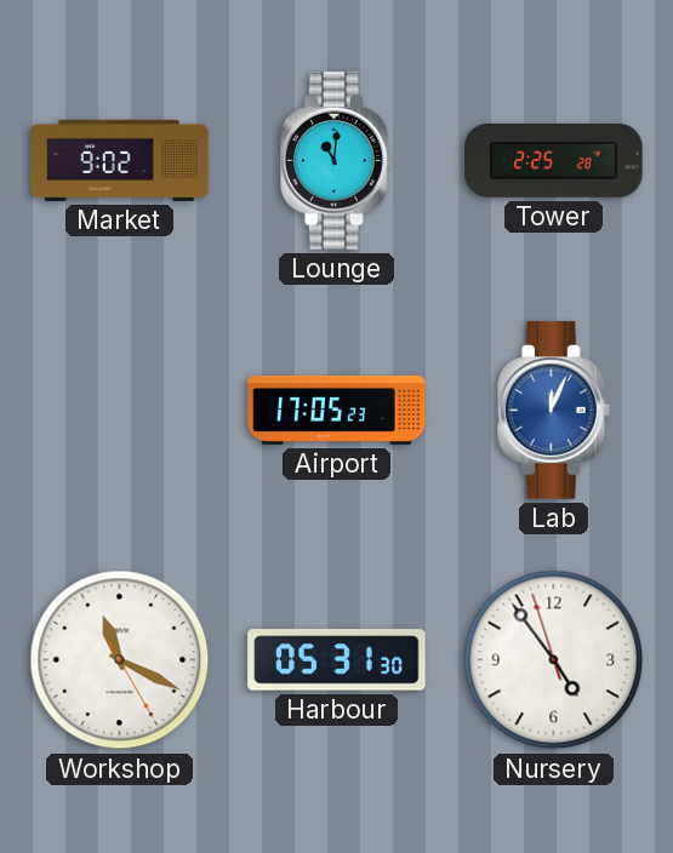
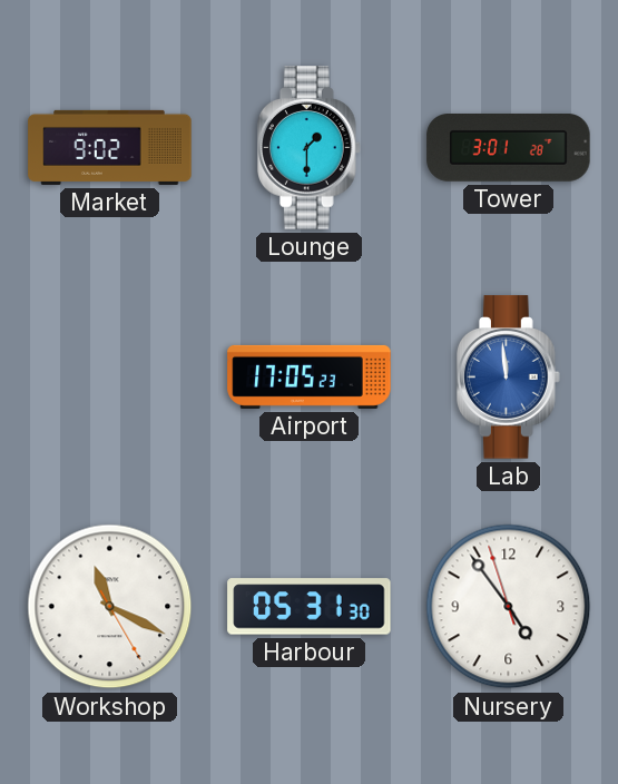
Lounge: 11:01 -> 1:30 (310, 148)
Tower: 2:25 -> 3:01 (509, 148)
Lab: 12:04 -> 11:59 (509, 378)
